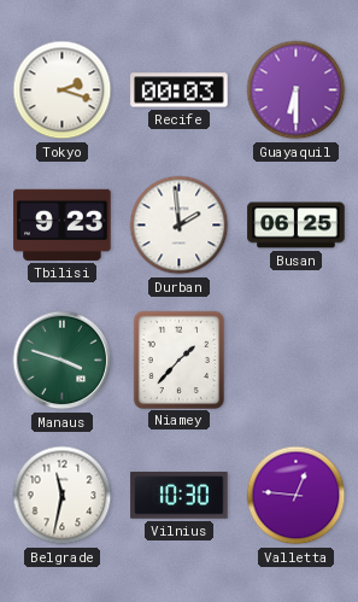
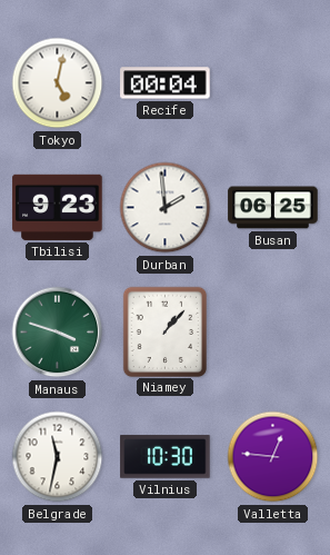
Tokyo: 2:18 -> 5:02 (58, 83)
Recife: 00:03 -> 00:04 (166, 83)
Guayaquil: 6:30 -> none (297, 90)
Niamey: 1:37 -> 1:07 (164, 331)
